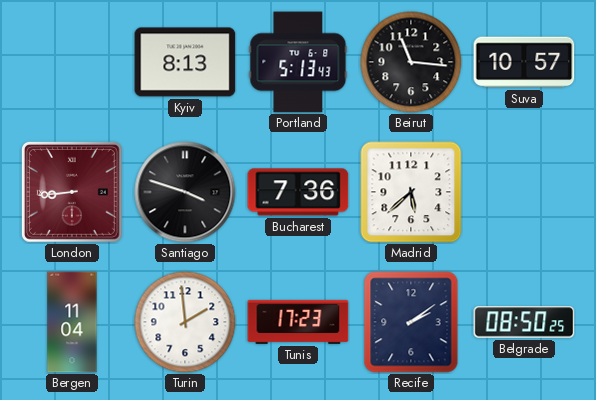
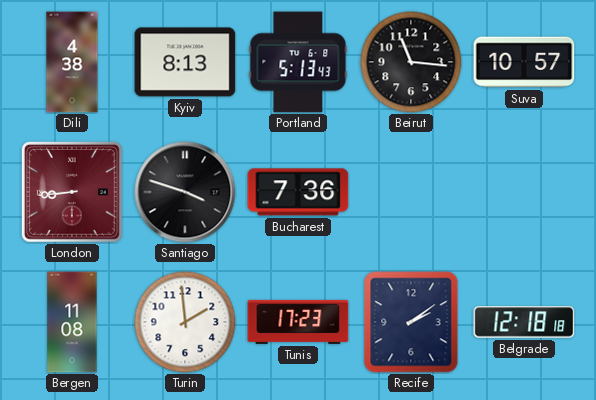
Dili: none -> 4:38 (72, 62)
Madrid: 5:38 -> none (411, 192)
Bergen: 11:04 -> 11:08 (72, 322)
Belgrade: 08:50 -> 12:18 (524, 322)
